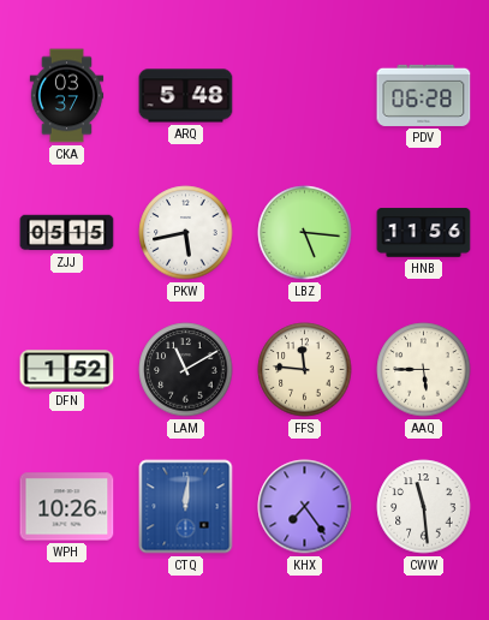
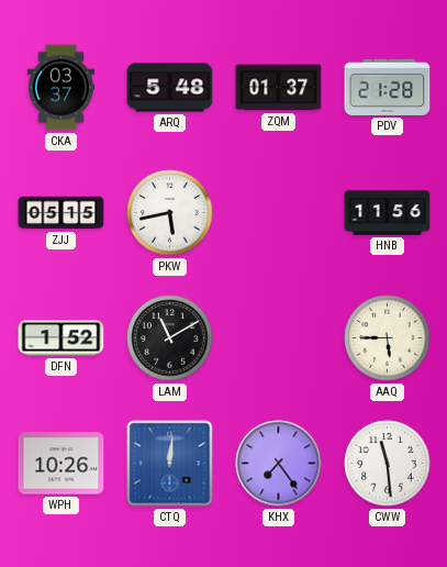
ZQM: none -> 01:37 (279, 88)
PDV: 06:28 -> 21:28 (388, 87)
LBZ: 5:16 -> none (305, 233)
FFS: 11:46 -> none (305, 370)
